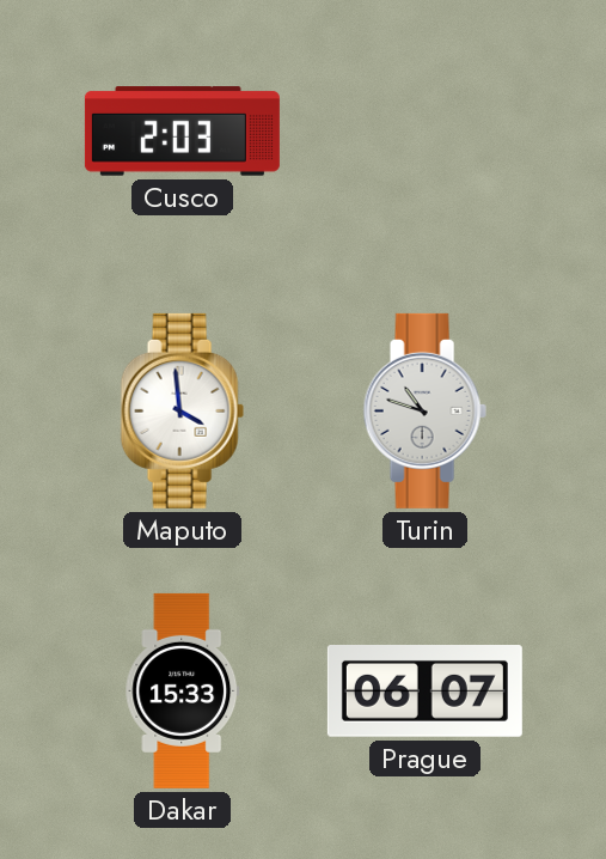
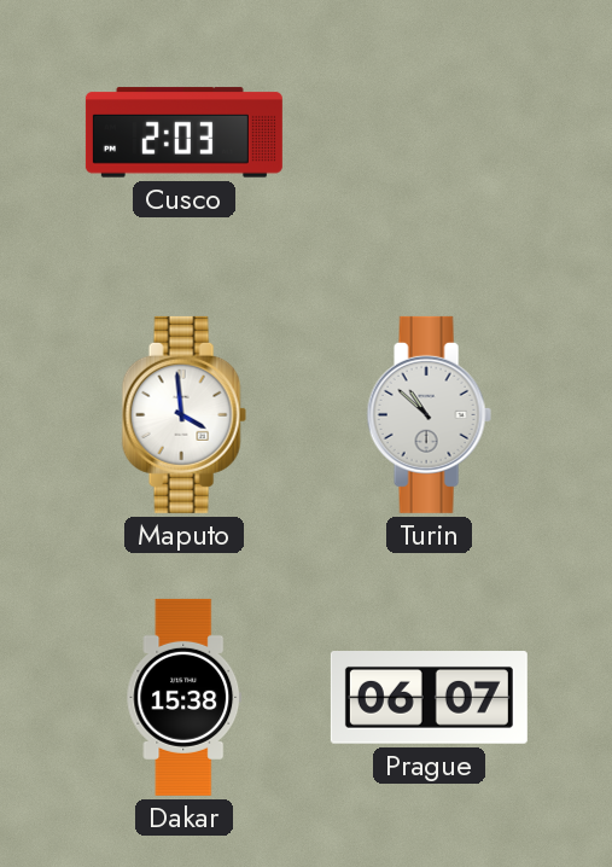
Turin: 10:48 -> 10:52 (429, 414)
Dakar: 15:33 -> 15:38 (185, 697)
